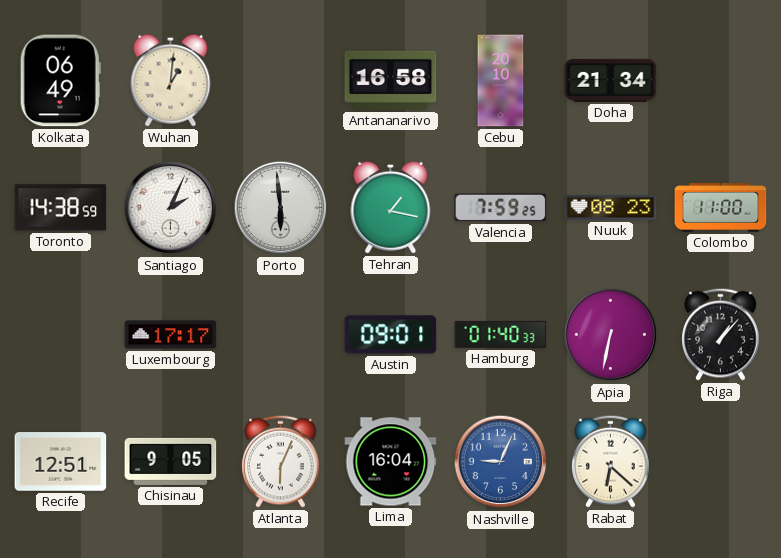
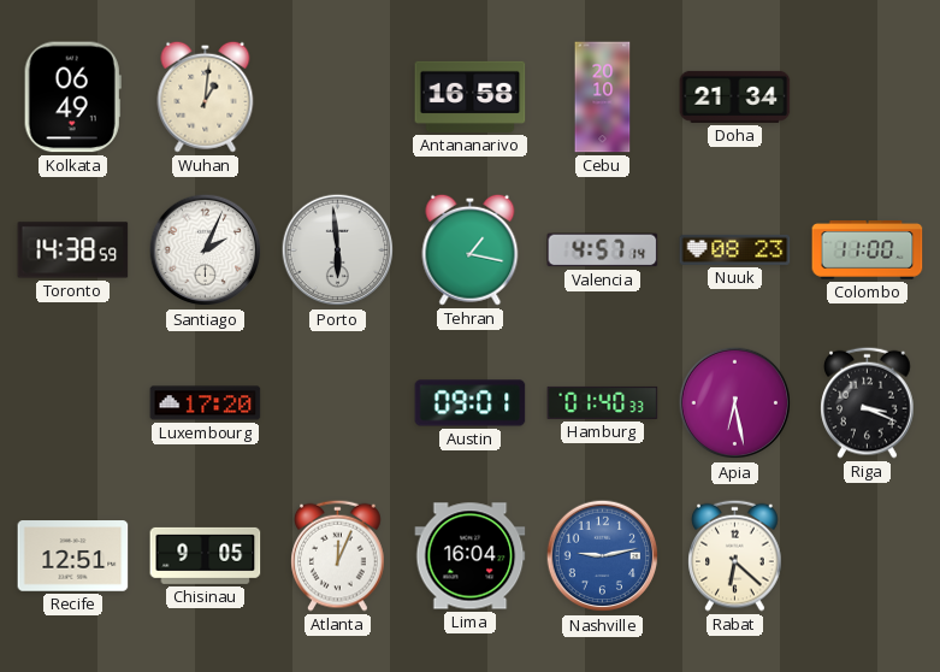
Valencia: 7:59 -> 4:57 (603, 250)
Luxembourg: 17:17 -> 17:20 (206, 403)
Apia: 6:32 -> 6:28 (735, 403)
Riga: 1:07 -> 3:19 (868, 402)
Atlanta: 6:04 -> 12:04 (338, 555)
Nashville: 9:04 -> 9:13 (603, 556)
